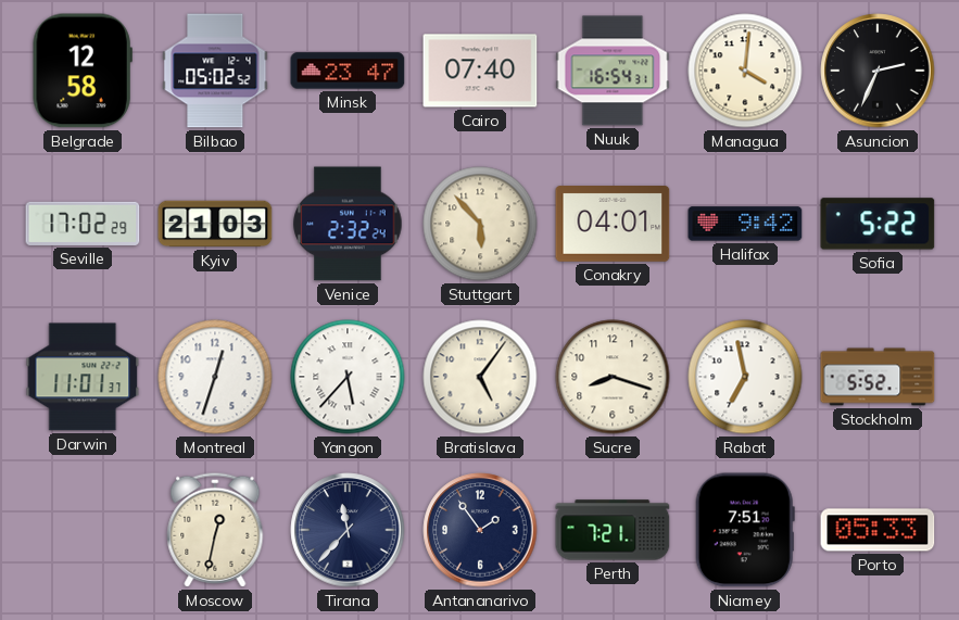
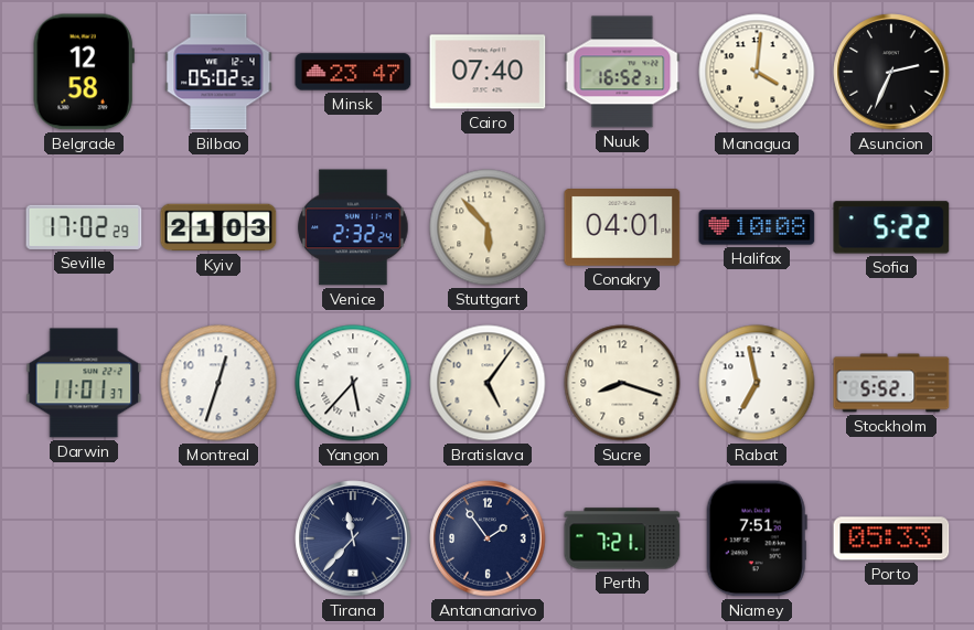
Nuuk: 16:54 -> 16:52 (622, 72)
Halifax: 9:42 -> 10:08 (757, 227)
Moscow: 12:32 -> none (215, 530)
